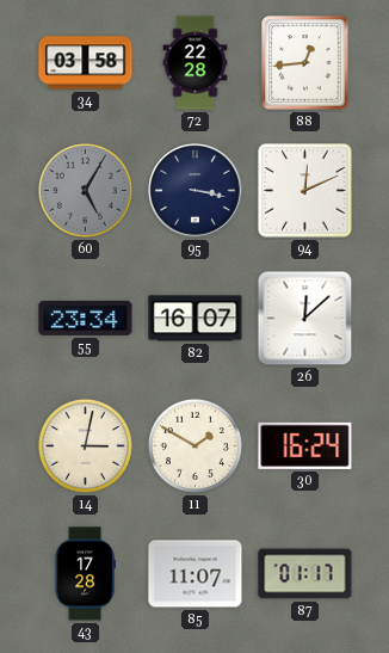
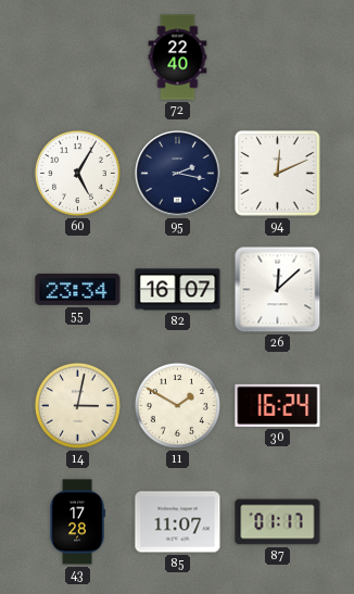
34: 03:58 -> none (86, 63)
72: 22:28 -> 22:40 (178, 58)
88: 12:44 -> none (305, 63)
60 dial: grey -> white (77, 173)
95: 3:17 -> 2:17 (178, 174)
